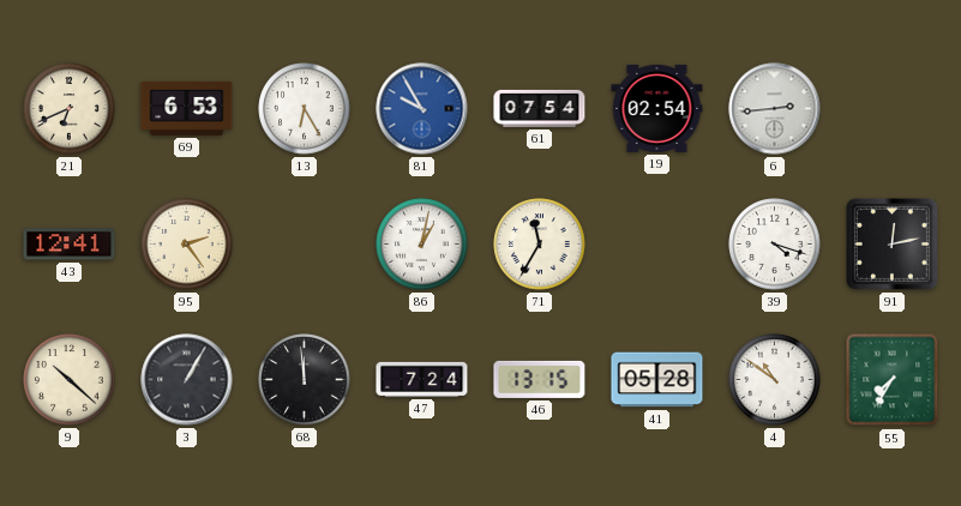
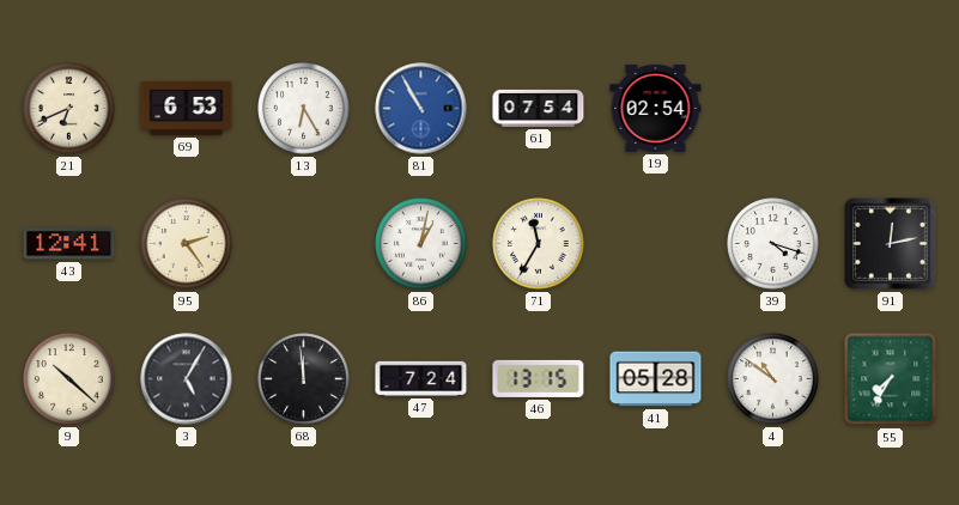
81: 9:55 -> 10:55 (421, 109)
6: 2:44 -> none (775, 109)
3: 1:05 -> 5:05 (187, 379)
